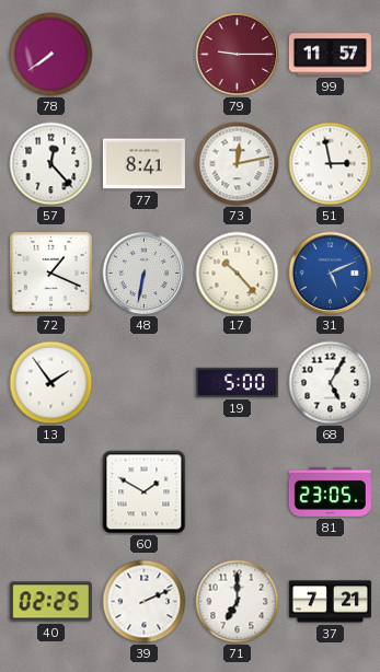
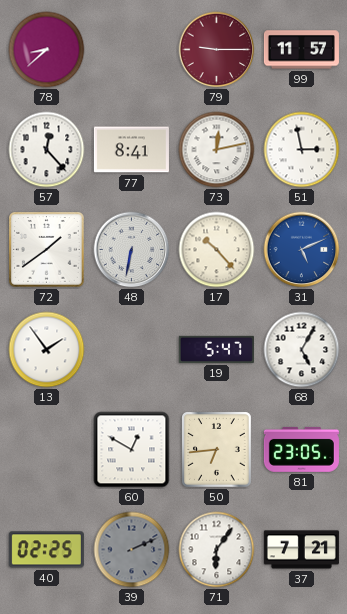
78: 7:39 -> 8:38 (47, 50)
72: 1:19 -> 1:39 (47, 250)
19: 5:00 -> 5:47 (216, 349)
60: 1:50 -> 12:50 (132, 450)
50: none -> 6:44 (217, 450)
39 dial: white -> grey (132, 550)
71: 7:00 -> 6:06 (217, 550)
